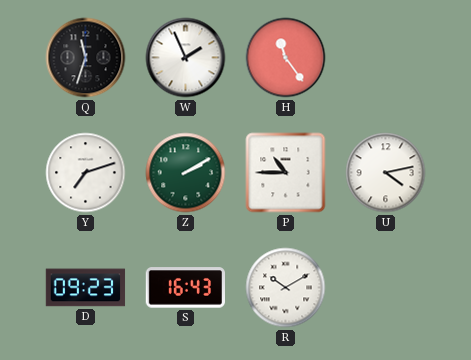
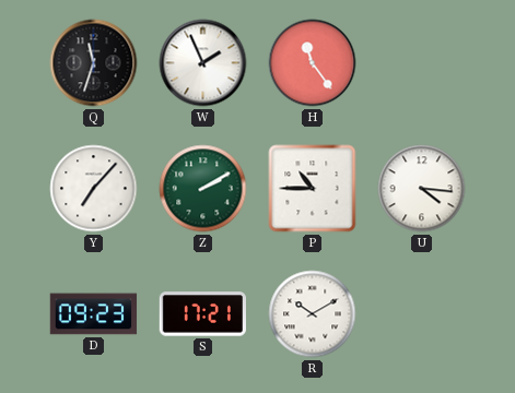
Y: 7:12 -> 7:07 (94, 189)
U: 4:13 -> 4:16 (422, 189)
S: 16:43 -> 17:21 (202, 314)
